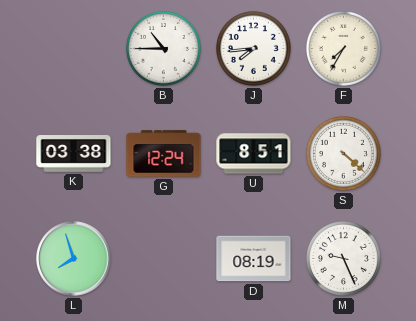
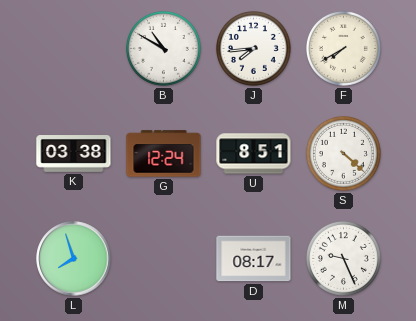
B: 10:45 -> 10:50 (163, 48)
F: 7:35 -> 7:40 (343, 48)
D: 08:19 -> 08:17 (254, 259)
